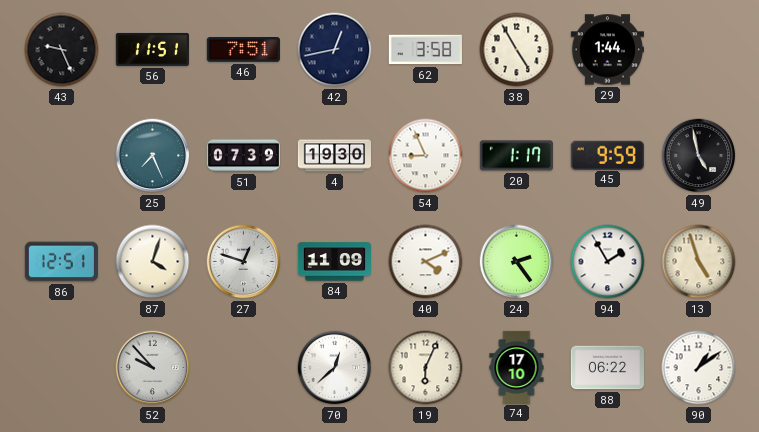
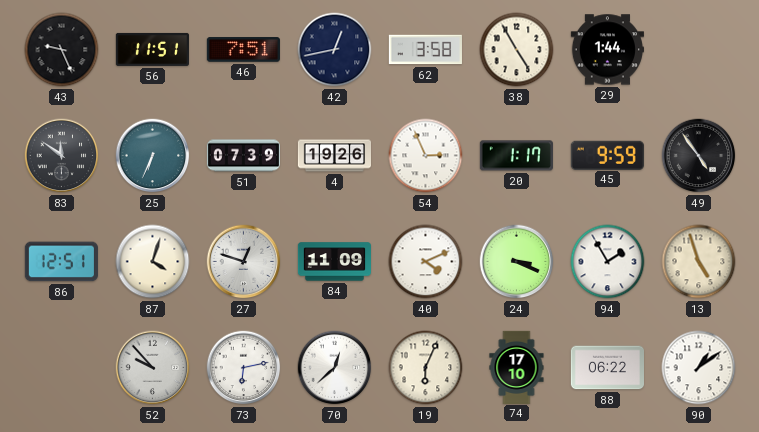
83: none -> 11:51 (62, 156)
25: 7:26 -> 6:34 (153, 156)
4: 19:30 -> 19:26 (334, 156)
54: 8:56 -> 2:56 (426, 156)
49: 4:58 -> 4:54 (699, 156)
24: 2:24 -> 3:19 (517, 262)
73: none -> 6:13 (244, 368)
